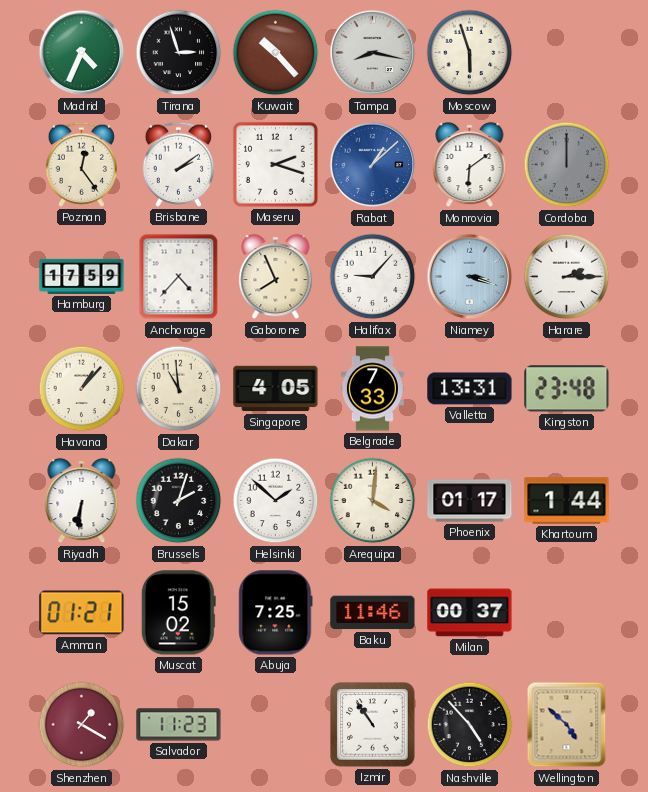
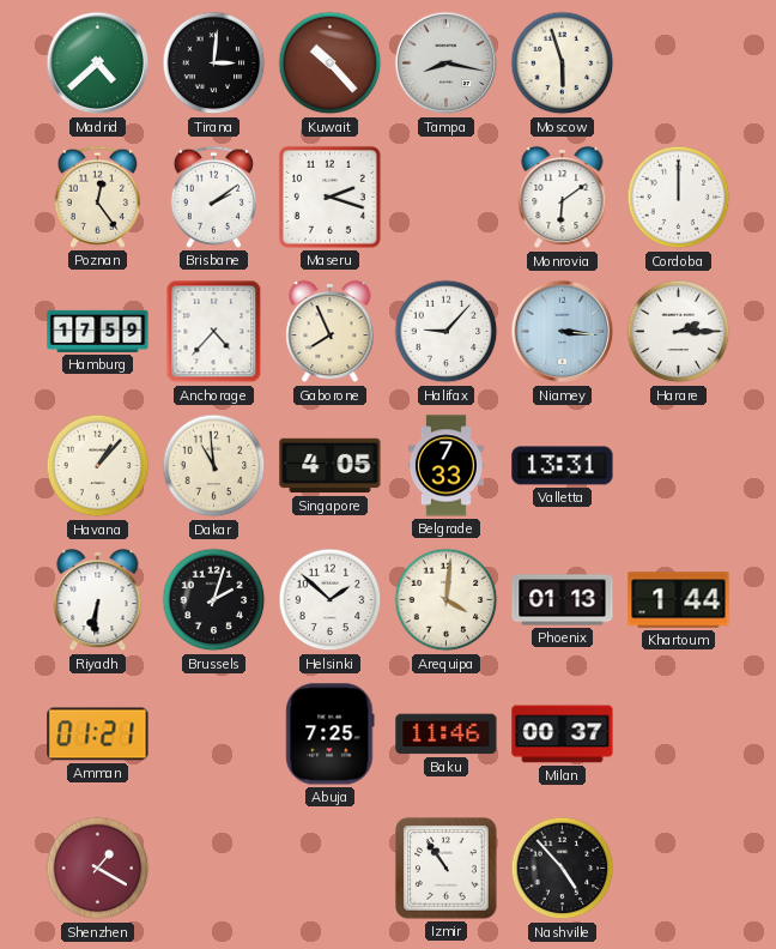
Madrid: 4:34 -> 4:38 (98, 64)
Tirana: 2:57 -> 3:01 (214, 64)
Rabat: 1:08 -> none (373, 165)
Cordoba dial: grey -> white (679, 198)
Niamey: 3:18 -> 3:16 (563, 332)
Kingston: 23:48 -> none (567, 389)
Phoenix: 01:17 -> 01:13 (563, 600)
Muscat: 15:02 -> none (178, 613)
Salvador: 11:23 -> none (179, 725)
Wellington: 4:52 -> none (567, 725)
